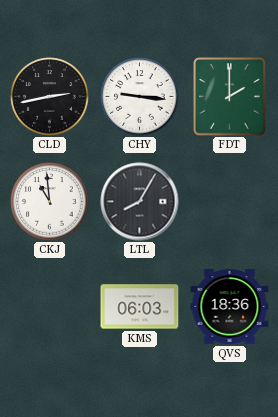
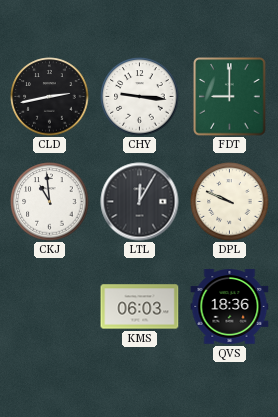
FDT: 2:00 -> 9:00 (230, 97)
LTL: 8:05 -> 12:05 (140, 202)
DPL: none -> 9:49 (230, 202)
